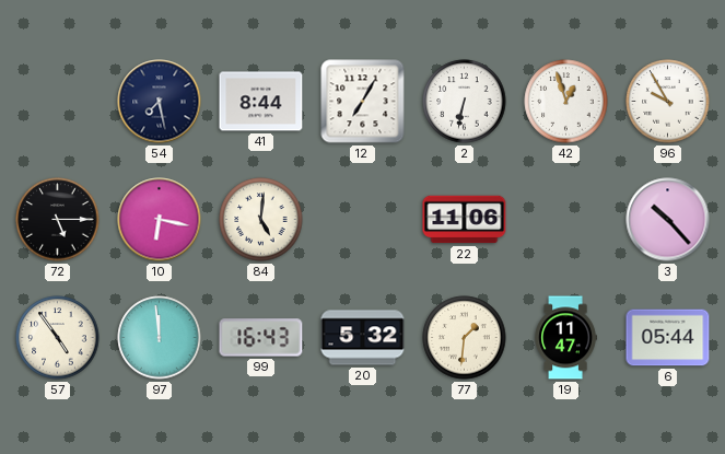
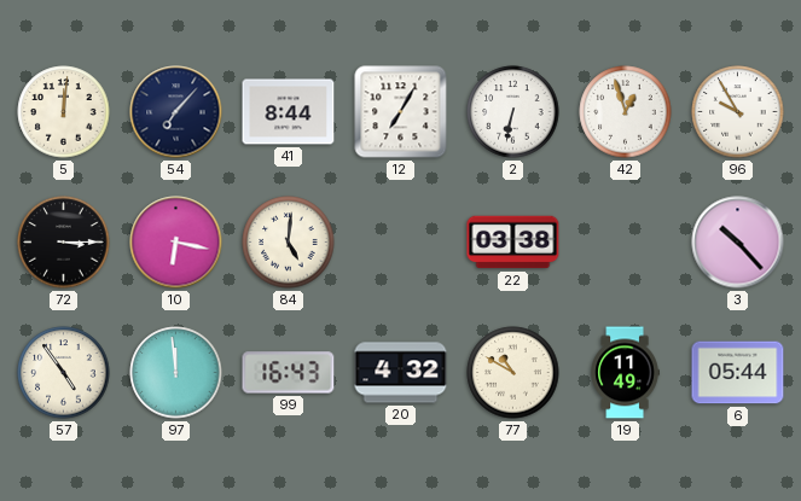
5: none -> 12:01 (64, 112)
54: 7:28 -> 7:07 (176, 112)
72: 5:15 -> 3:15 (64, 243)
22: 11:06 -> 03:38 (513, 243)
20: 5:32 -> 4:32 (401, 373)
77: 1:31 -> 10:50 (513, 373)
19: 11:47 -> 11:49 (625, 373)
